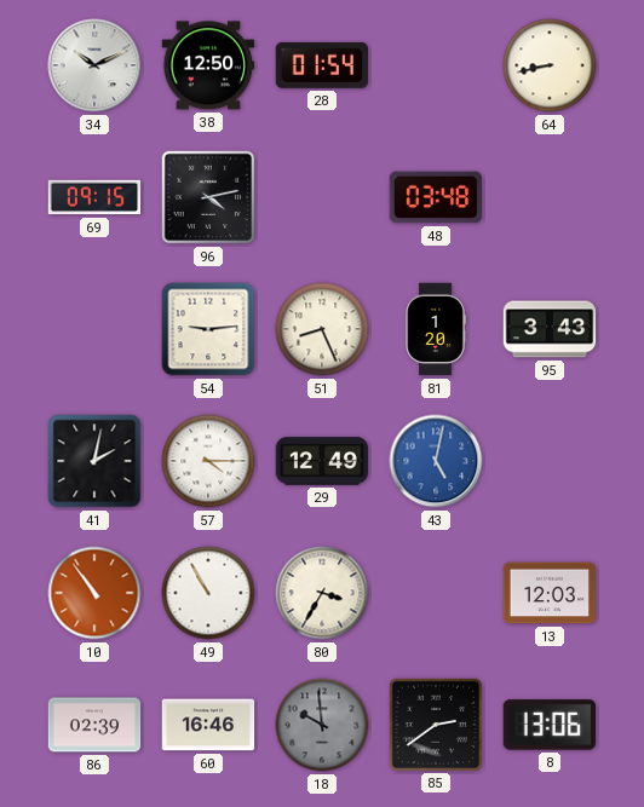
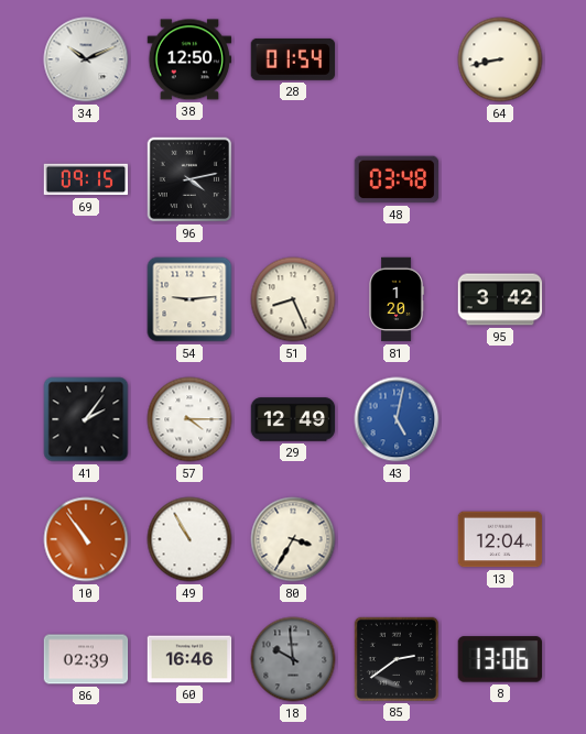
95: 3:43 -> 3:42 (500, 299)
41: 2:02 -> 2:06 (86, 419)
13: 12:03 -> 12:04 (500, 539)
